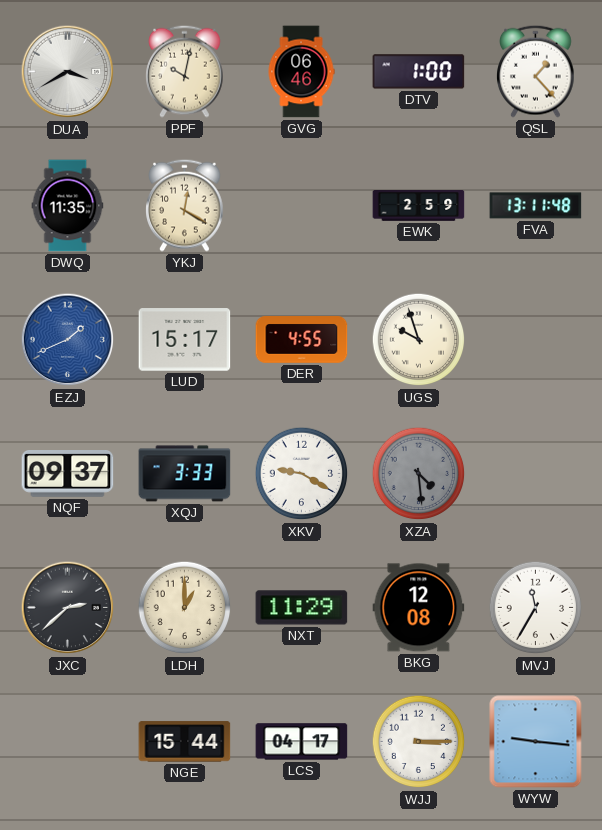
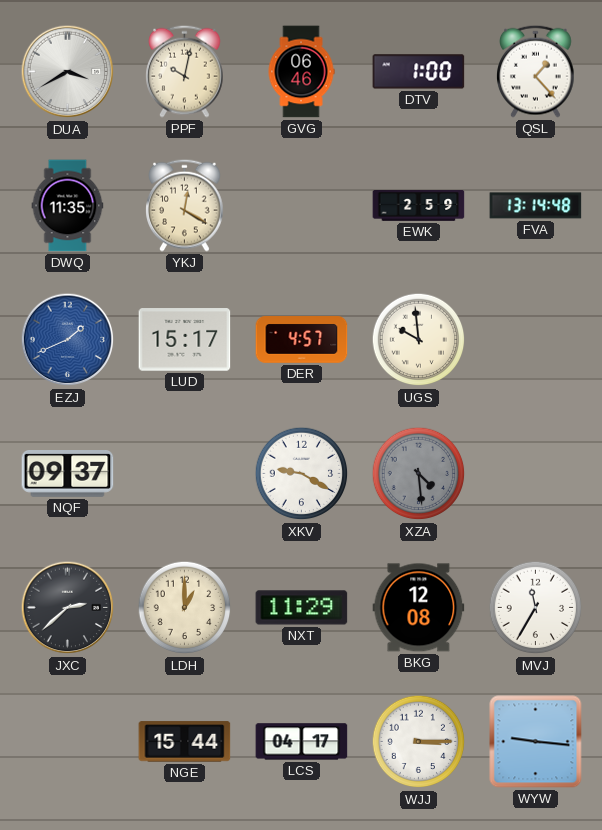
FVA: 13:11 -> 13:14 (536, 206)
DER: 4:55 -> 4:57 (302, 340)
UGS: 9:57 -> 9:59 (419, 340)
XQJ: 3:33 -> none (185, 474)
